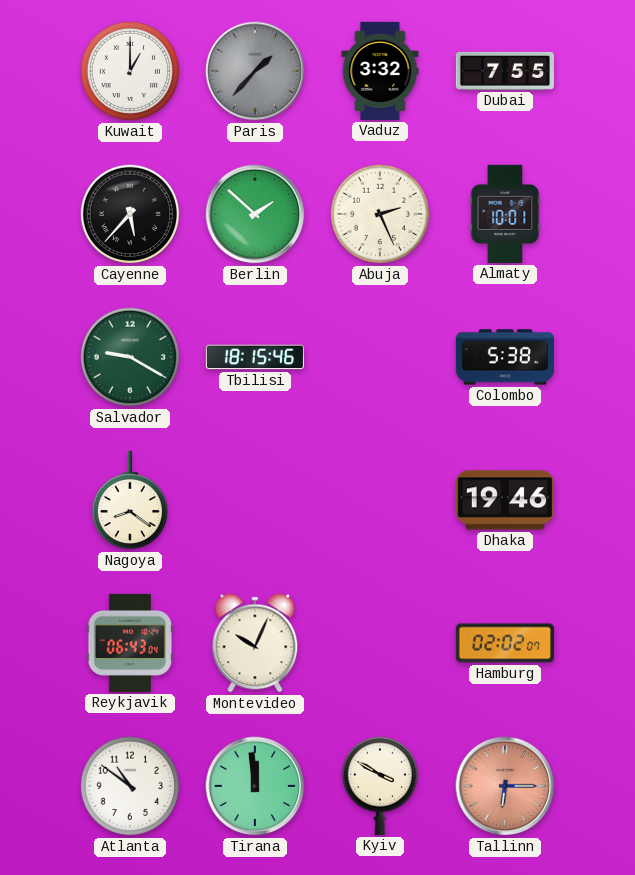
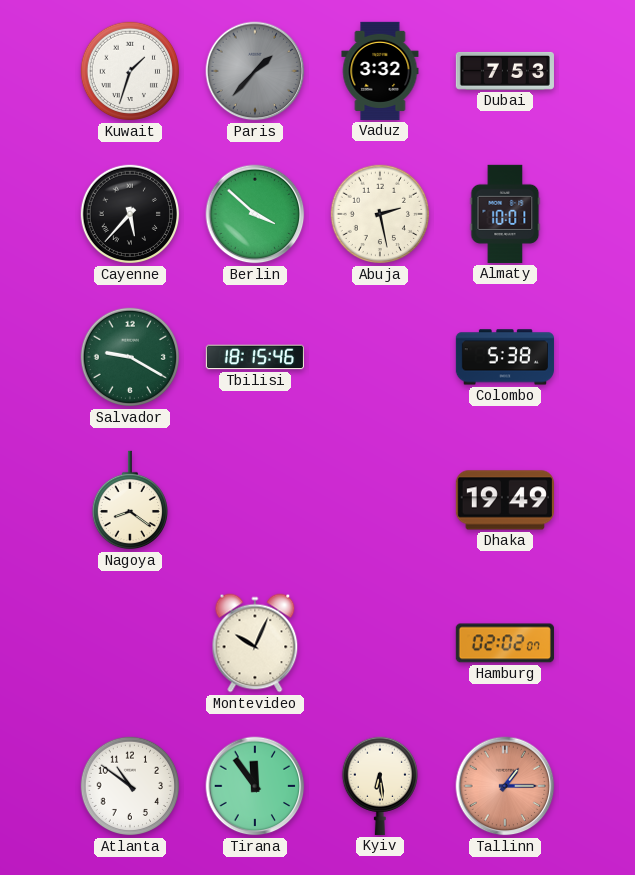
Kuwait: 1:00 -> 1:33 (130, 71)
Dubai: 7:55 -> 7:53 (505, 71)
Berlin: 1:52 -> 3:52 (255, 214)
Abuja: 2:26 -> 2:28 (380, 214)
Dhaka: 19:46 -> 19:49 (505, 500)
Reykjavik: 06:43 -> none (129, 643)
Tirana: 11:59 -> 11:54 (255, 786)
Kyiv: 3:50 -> 6:29 (379, 786)
Tallinn: 6:15 -> 1:15 (505, 786)
